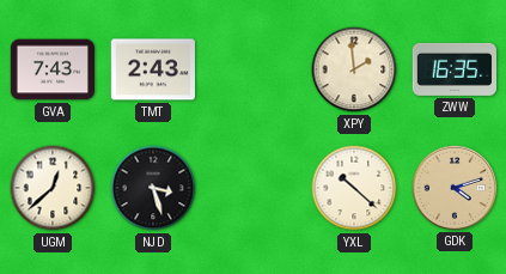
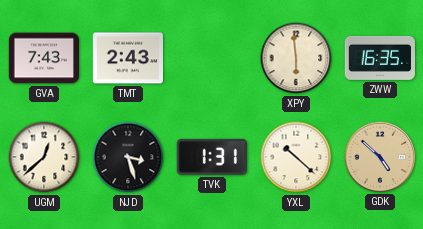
XPY: 1:59 -> 5:59 (296, 58)
TVK: none -> 1:31 (212, 157)
GDK: 4:12 -> 4:52 (379, 156)
